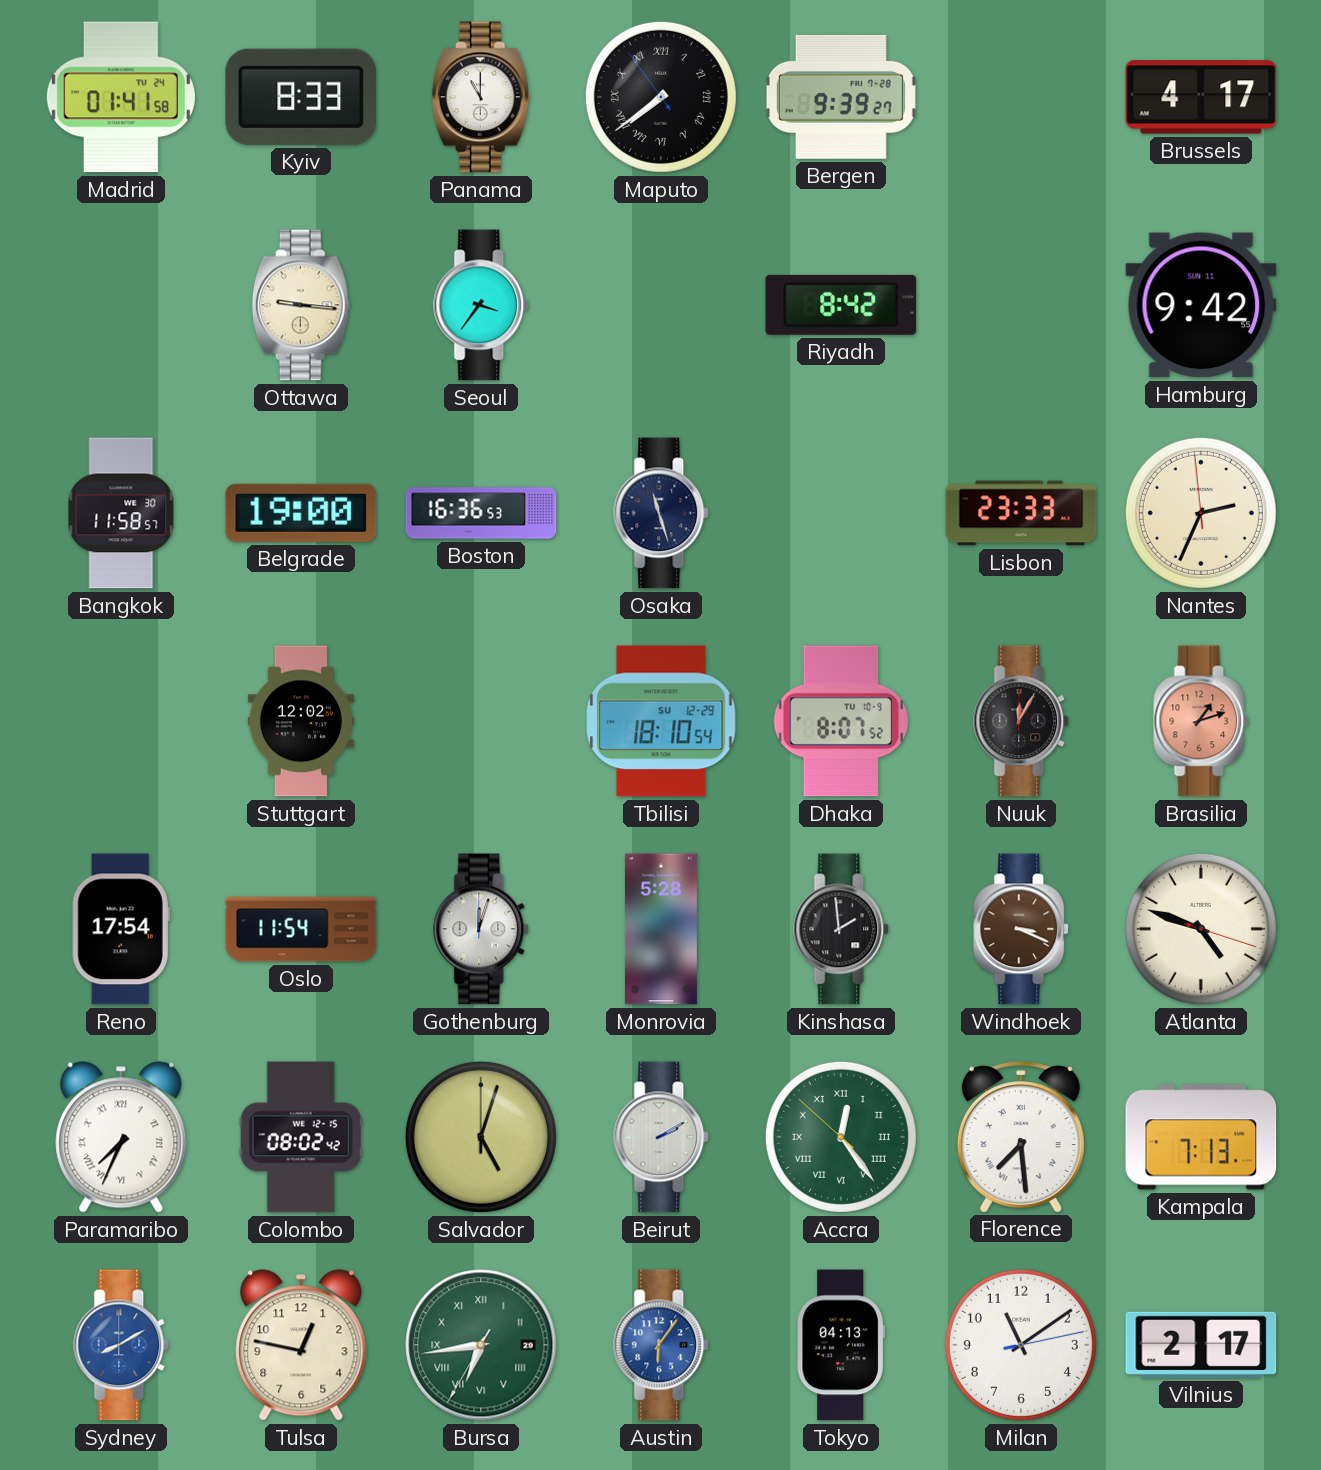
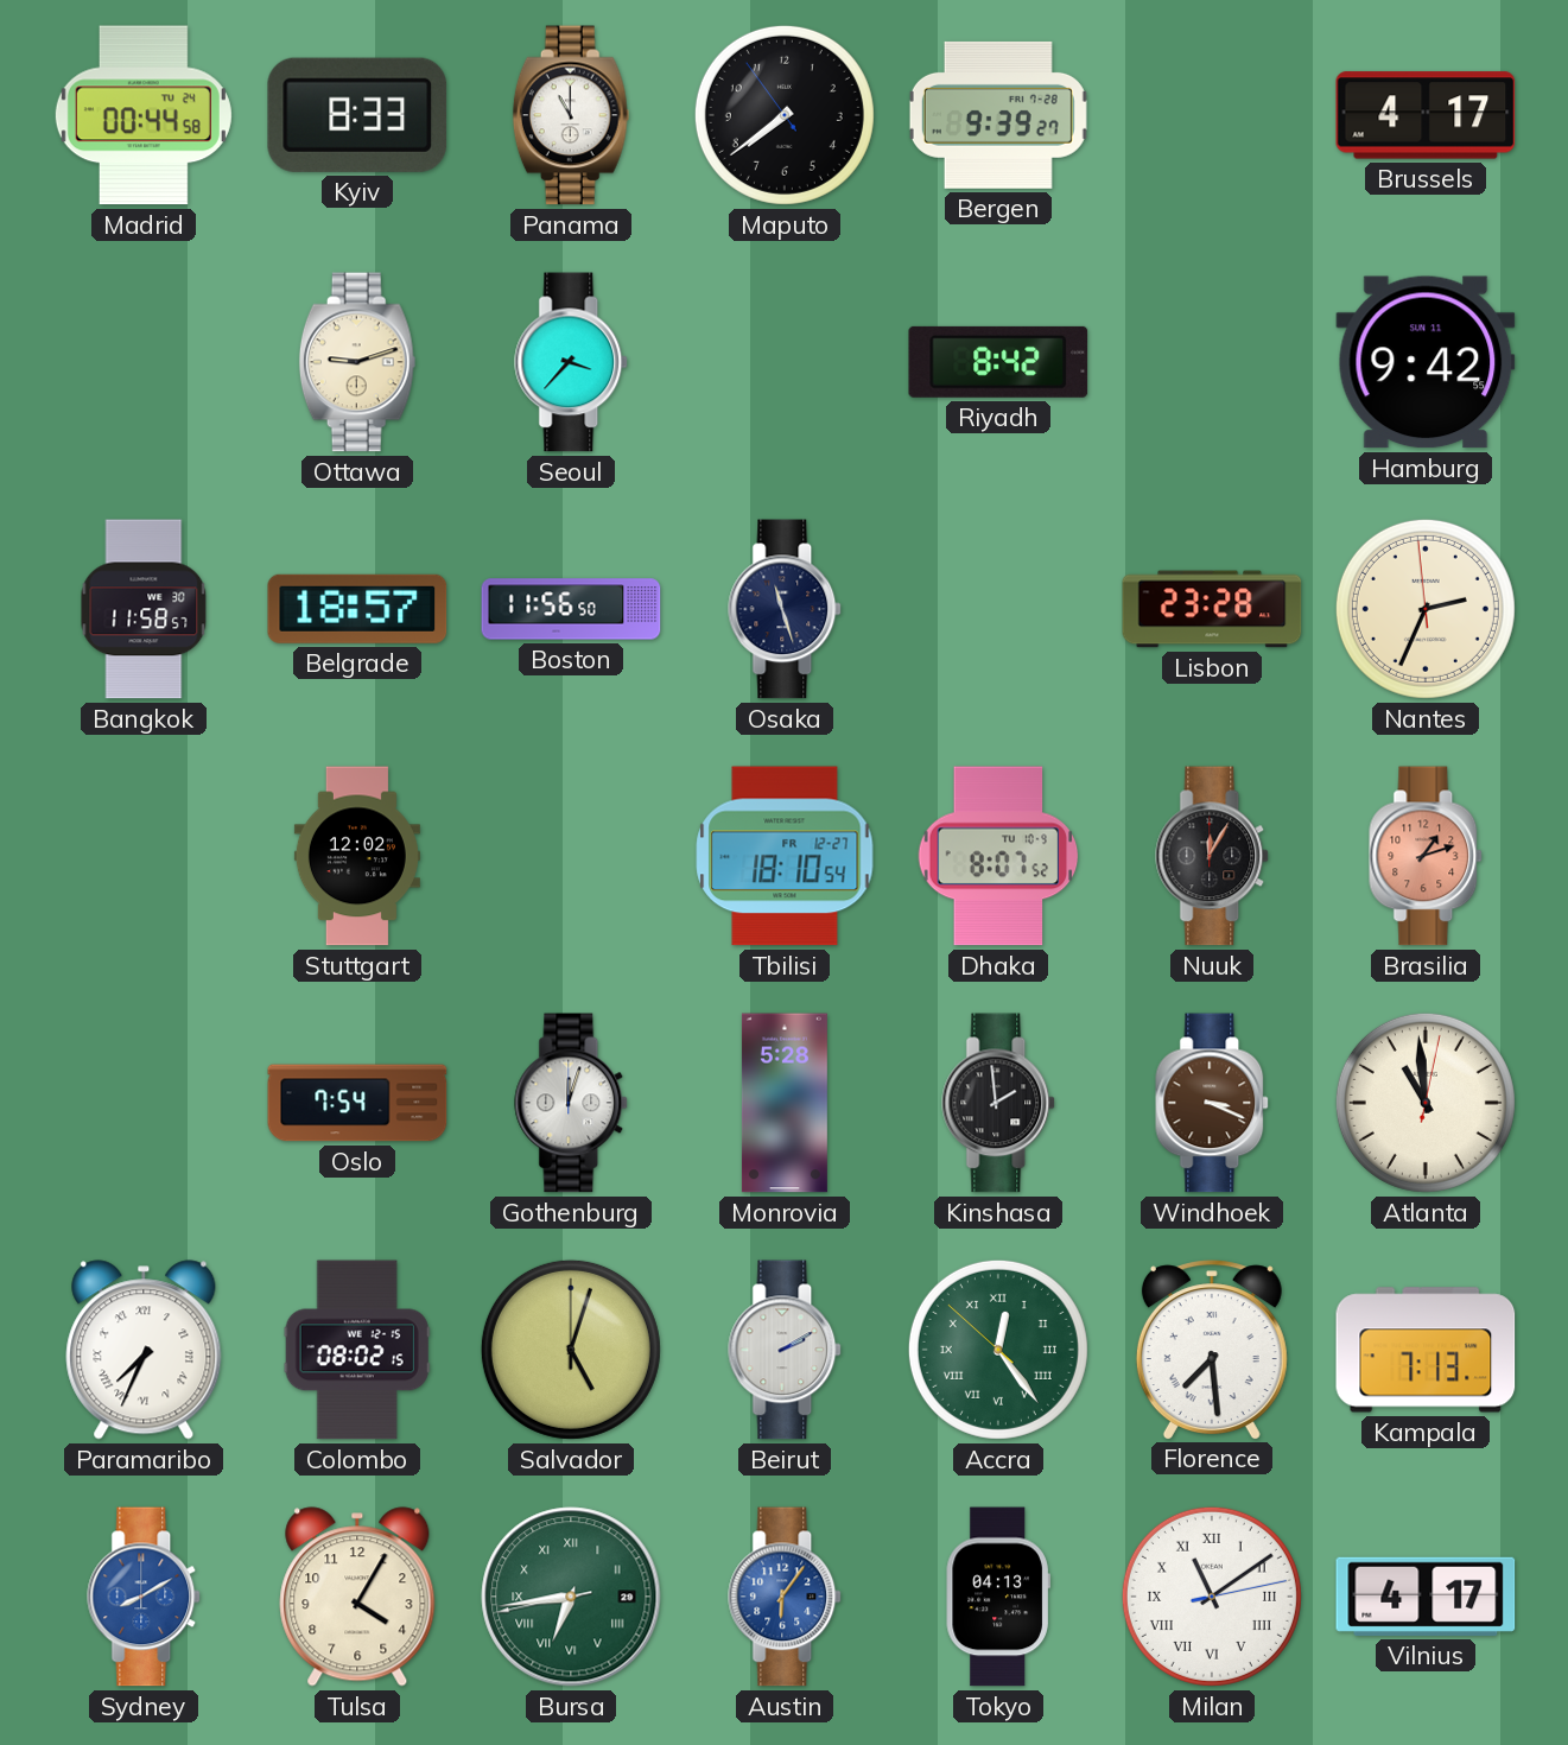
Madrid: 01:41 -> 00:44 (144, 115)
Maputo numerals: Roman -> Arabic (785, 115)
Ottawa: 9:16 -> 9:12 (357, 362)
Seoul: 3:36 -> 3:37 (572, 362)
Belgrade: 19:00 -> 18:57 (357, 609)
Boston: 16:36 -> 11:56 (571, 609)
Lisbon: 23:33 -> 23:28 (1212, 609)
Tbilisi date: SU 12-29 -> FR 12-27 (785, 856)
Reno: 17:54 -> none (121, 929)
Oslo: 11:54 -> 7:54 (357, 1103)
Atlanta: 4:48 -> 10:59 (1426, 1103)
Colombo: 08:02:42 -> 08:02:15 (357, 1350)
Tulsa: 12:47 -> 4:05 (357, 1597)
Bursa: 6:43:35 -> 6:43:43 (571, 1597)
Milan numerals: Arabic -> Roman (1212, 1597)
Vilnius: 2:17 -> 4:17 (1426, 1597)
